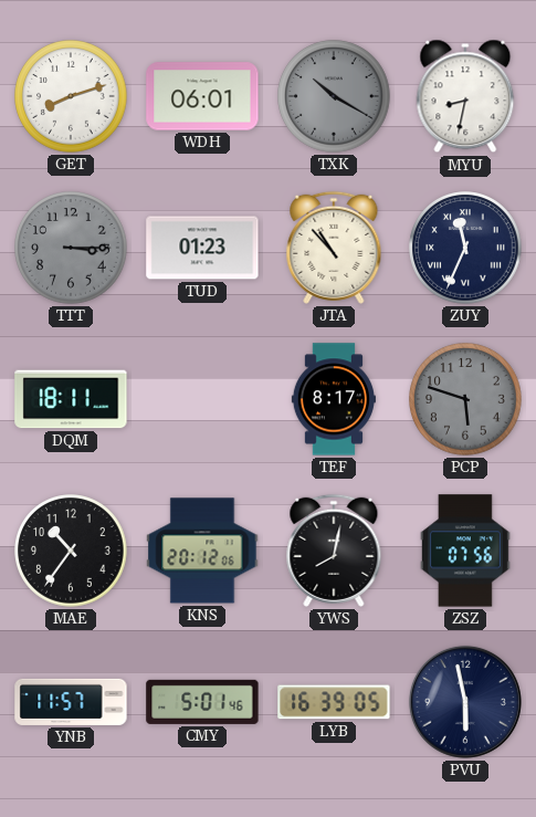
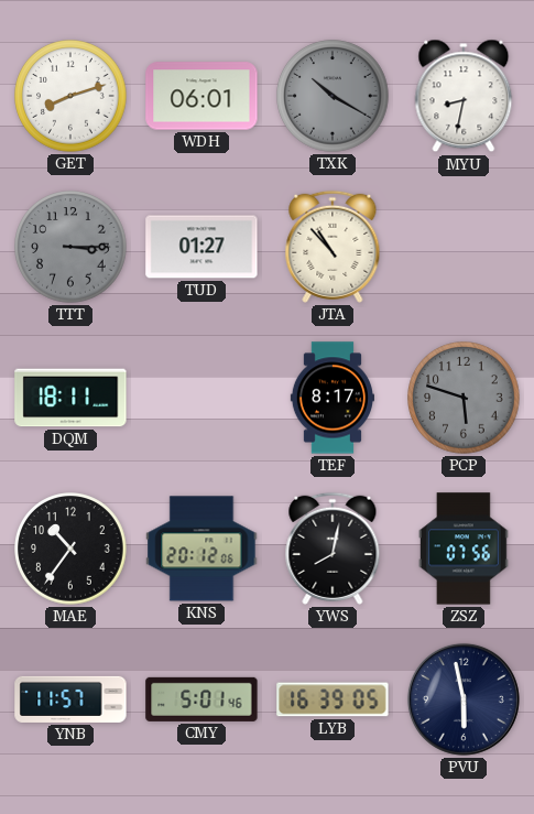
TUD: 01:23 -> 01:27 (201, 247)
ZUY: 11:34 -> none (465, 248)
